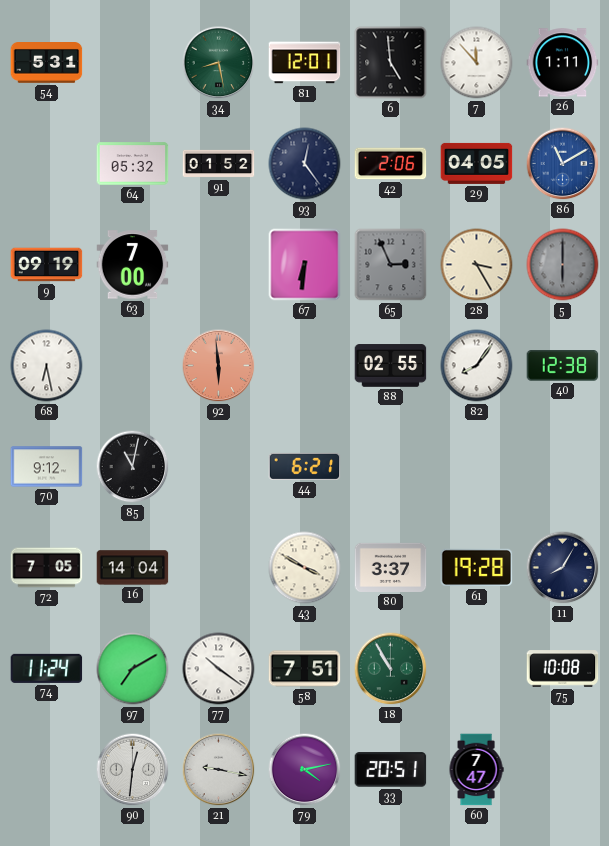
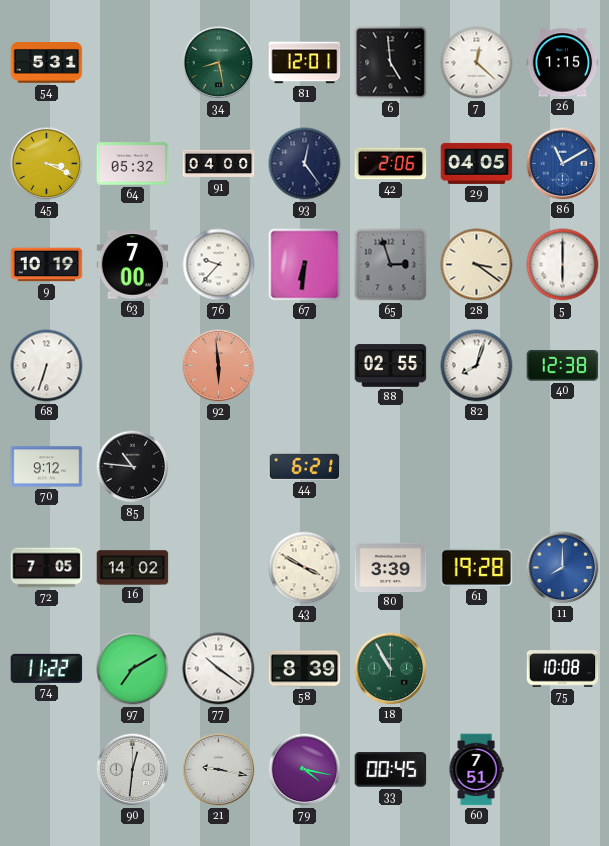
7: 11:53 -> 12:22 (477, 63)
26: 1:11 -> 1:15 (563, 63)
45: none -> 3:19 (47, 164)
91: 01:52 -> 04:00 (219, 164)
9: 09:19 -> 10:19 (47, 265)
76: none -> 9:37 (219, 265)
65: 2:56 -> 2:57 (391, 265)
28: 3:25 -> 3:21 (477, 265)
5 dial: grey -> white (563, 265)
68: 6:28 -> 6:33 (47, 366)
82: 8:06 -> 8:03 (477, 366)
85: 11:02 -> 10:46 (133, 467)
16: 14:04 -> 14:02 (133, 568)
80: 3:37 -> 3:39 (391, 567)
11: 8:05 -> 8:00 (563, 568)
11 dial: navy -> blue (563, 568)
74: 11:24 -> 11:22 (47, 668)
58: 7:51 -> 8:39 (305, 669)
79: 4:13 -> 4:17 (305, 770)
33: 20:51 -> 00:45 (391, 770)
60: 7:47 -> 7:51 (476, 770)
